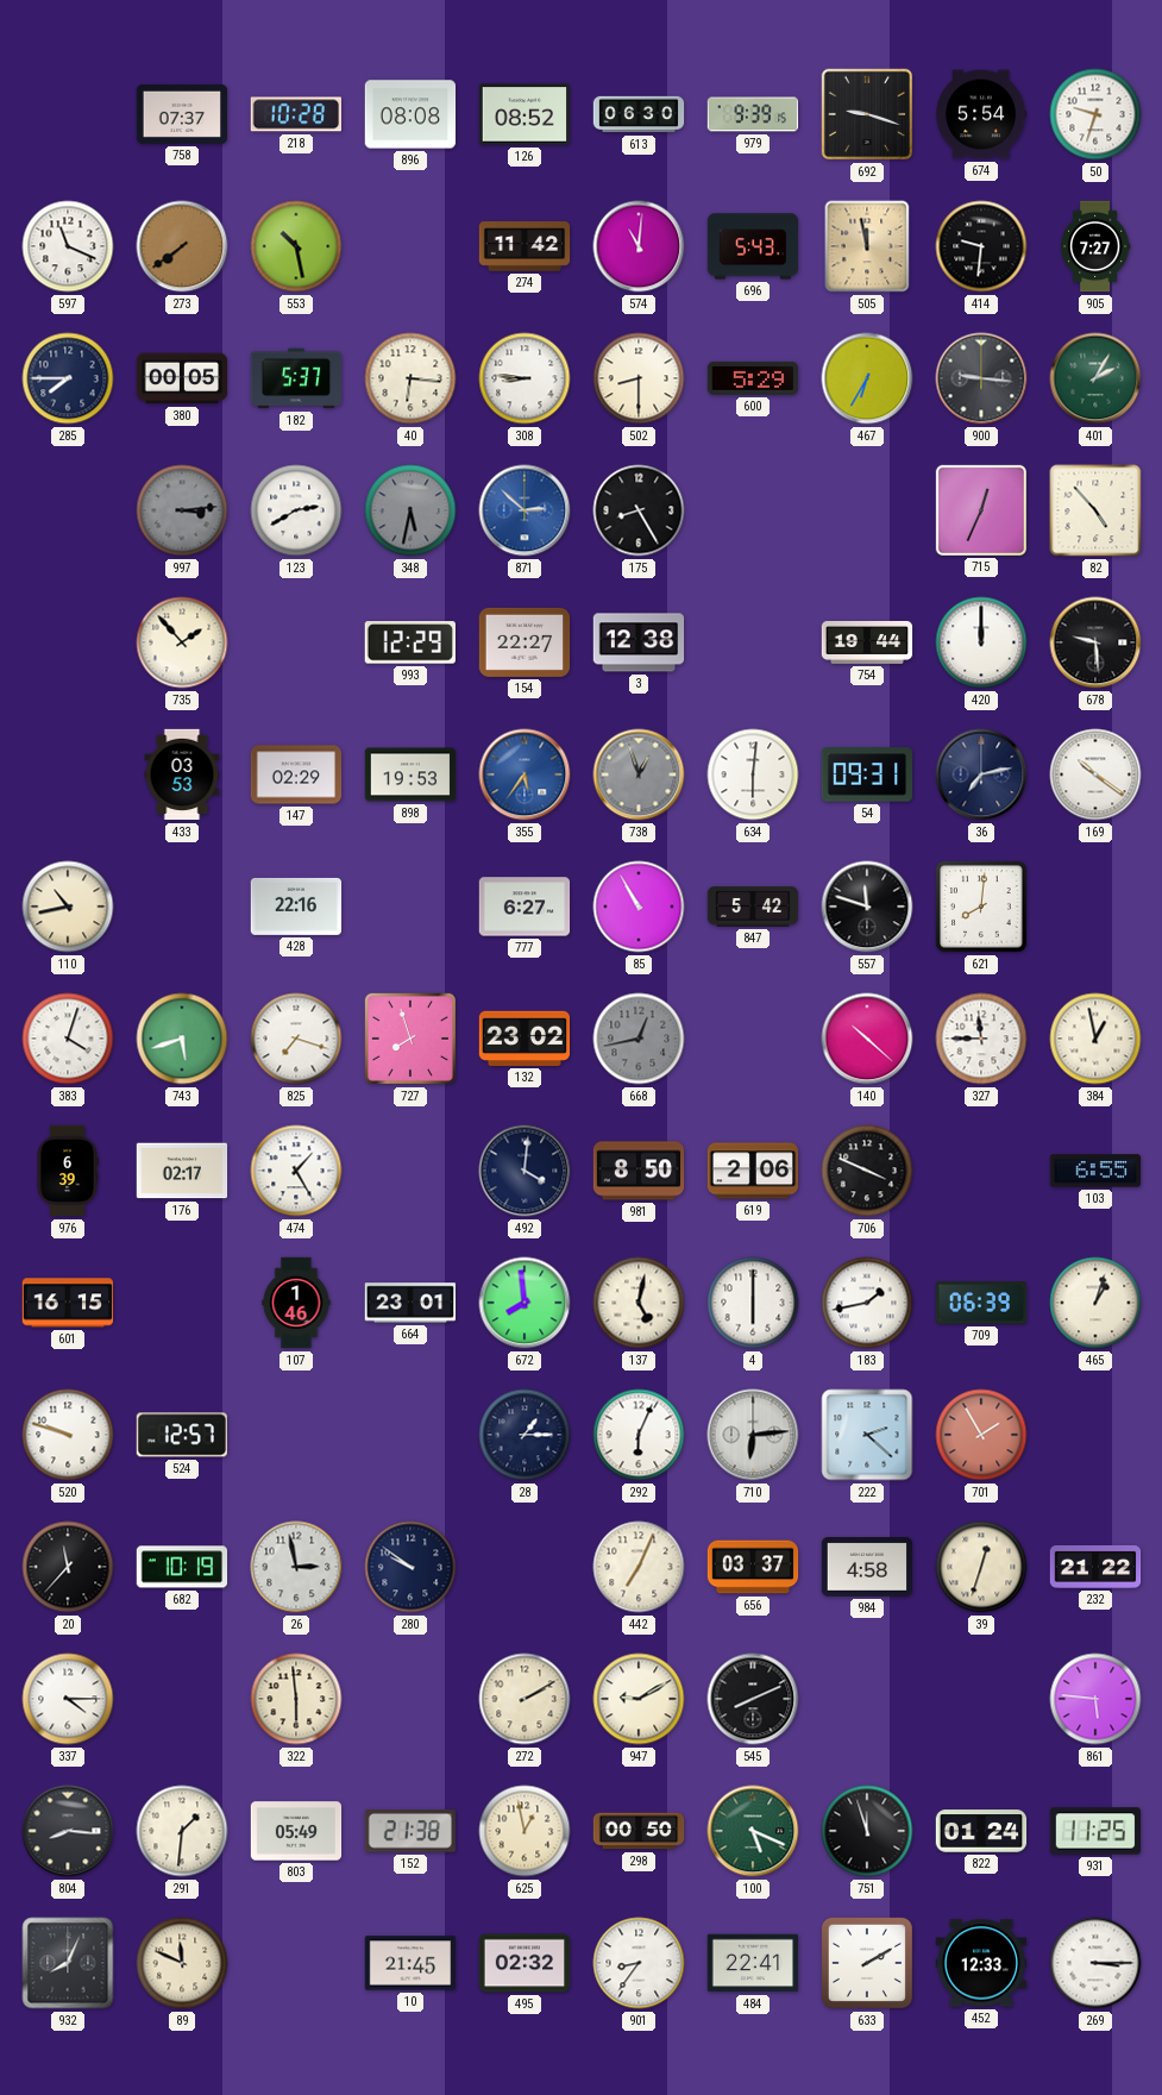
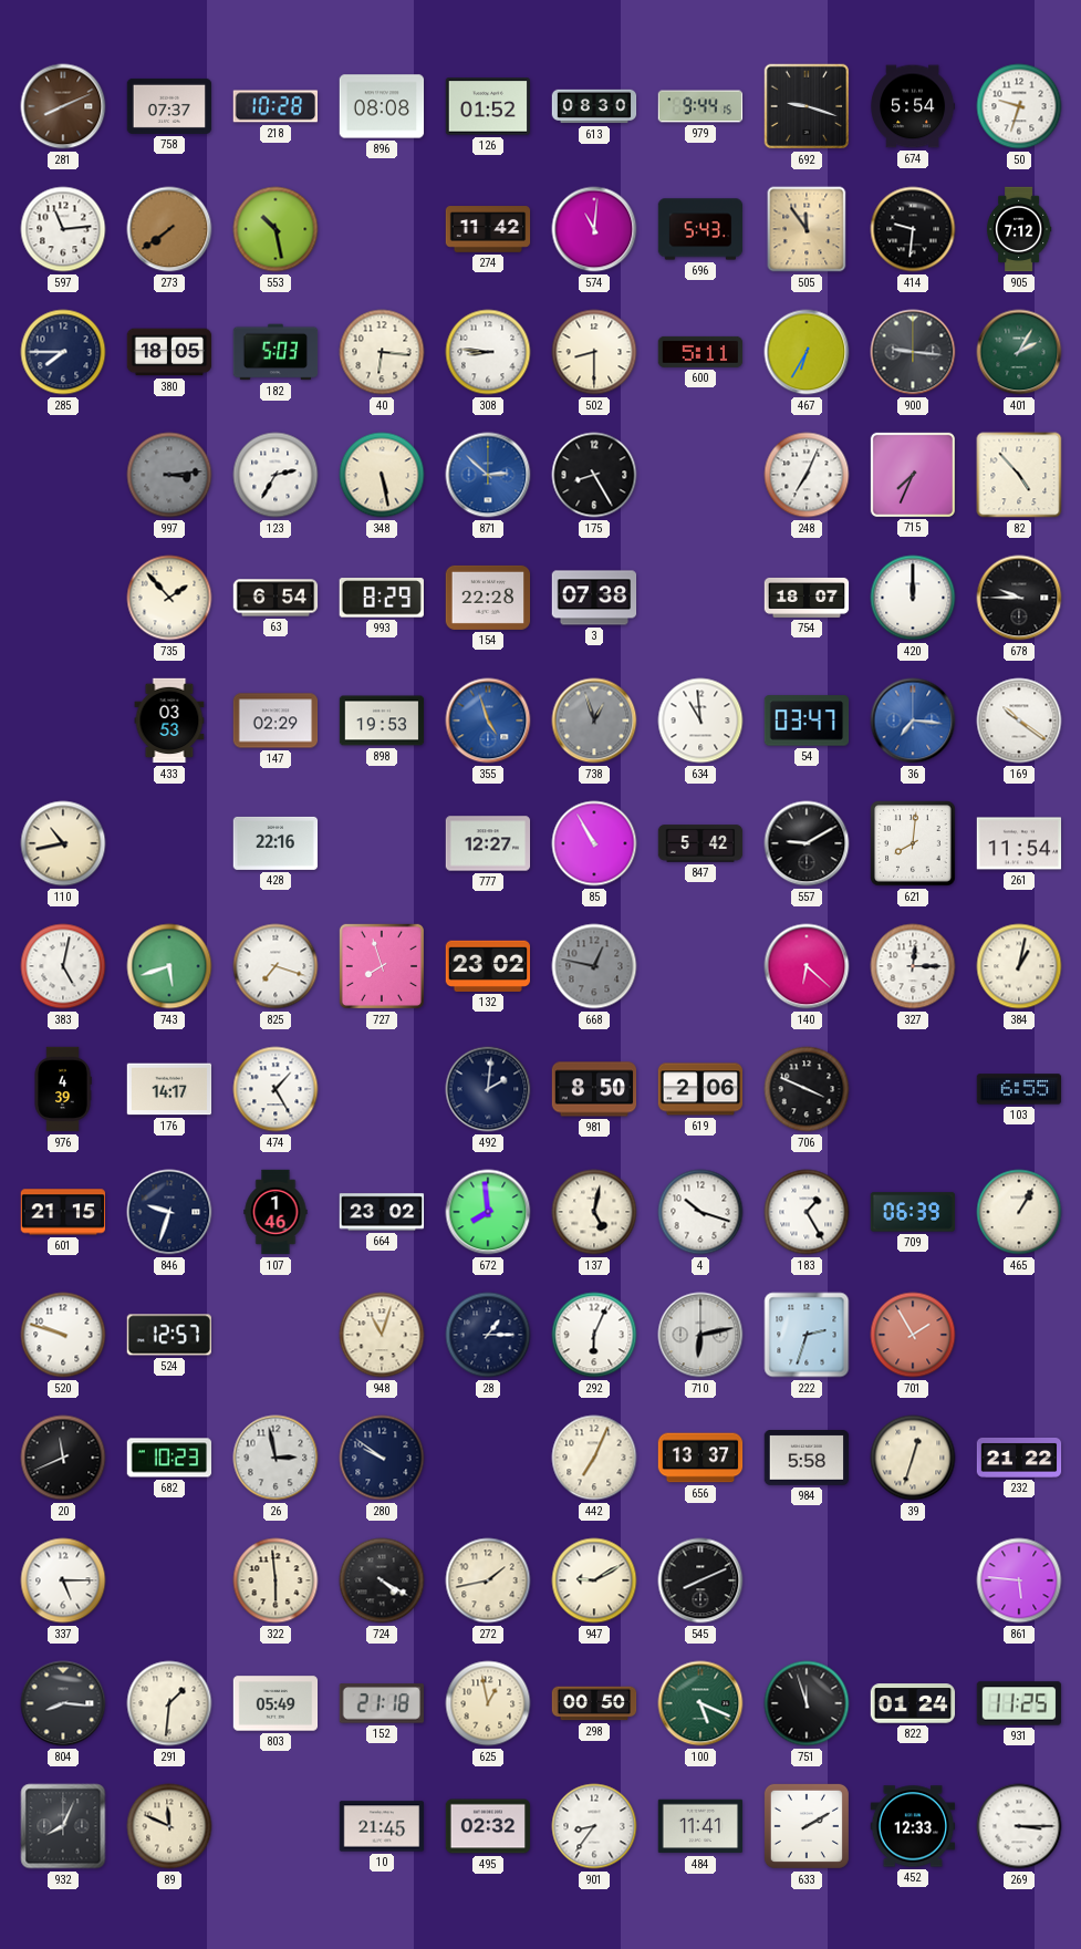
281: none -> 8:11 (63, 106)
126: 08:52 -> 01:52 (488, 106)
613: 06:30 -> 08:30 (594, 106)
979: 9:39 -> 9:44 (700, 106)
597: 11:19 -> 11:14 (63, 229)
505: 11:58 -> 11:54 (807, 229)
905: 7:27 -> 7:12 (1019, 229)
380: 00:05 -> 18:05 (169, 352)
182: 5:37 -> 5:03 (276, 352)
600: 5:29 -> 5:11 (700, 352)
123: 2:40 -> 2:35 (276, 475)
348: 5:32 -> 5:28 (382, 475)
348 dial: grey -> cream (382, 475)
248: none -> 7:04 (807, 475)
715: 12:34 -> 7:34 (913, 475)
63: none -> 6:54 (276, 598)
993: 12:29 -> 8:29 (382, 598)
154: 22:27 -> 22:28 (488, 598)
3: 12:38 -> 07:38 (594, 598)
754: 19:44 -> 18:07 (807, 598)
678: 9:29 -> 9:45 (1019, 598)
355: 5:36 -> 4:57 (488, 720)
634: 6:01 -> 10:59 (700, 720)
54: 09:31 -> 03:47 (807, 720)
36: 7:13 -> 7:16 (913, 720)
36 dial: navy -> blue (913, 720)
777: 6:27 -> 12:27 (488, 843)
557: 11:48 -> 9:10 (807, 843)
261: none -> 11:54 (1019, 843)
383: 4:03 -> 5:02 (63, 966)
668: 12:43 -> 12:47 (594, 966)
140: 10:22 -> 6:22 (807, 966)
327: 11:45 -> 12:15 (913, 966)
384: 12:58 -> 1:02 (1019, 966)
976: 6:39 -> 4:39 (63, 1089)
176: 02:17 -> 14:17 (169, 1089)
492: 4:01 -> 2:01 (488, 1089)
601: 16:15 -> 21:15 (63, 1212)
846: none -> 9:33 (169, 1212)
664: 23:01 -> 23:02 (382, 1212)
4: 6:00 -> 10:18 (700, 1212)
183: 1:43 -> 1:25 (807, 1212)
465: 1:03 -> 1:05 (1019, 1212)
948: none -> 11:03 (382, 1335)
710: 6:14 -> 6:13 (700, 1335)
222: 2:22 -> 2:33 (807, 1335)
20: 11:37 -> 11:41 (63, 1458)
682: 10:19 -> 10:23 (169, 1458)
656: 03:37 -> 13:37 (700, 1458)
984: 4:58 -> 5:58 (807, 1459)
337: 4:15 -> 5:15 (63, 1580)
724: none -> 4:20 (382, 1580)
272: 2:10 -> 1:43 (488, 1580)
152: 21:38 -> 21:18 (382, 1703)
484: 22:41 -> 11:41 (700, 1826)
